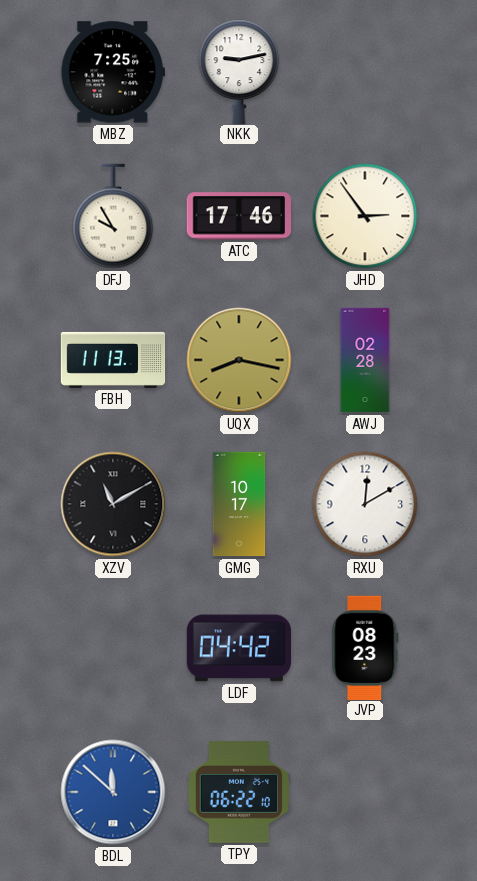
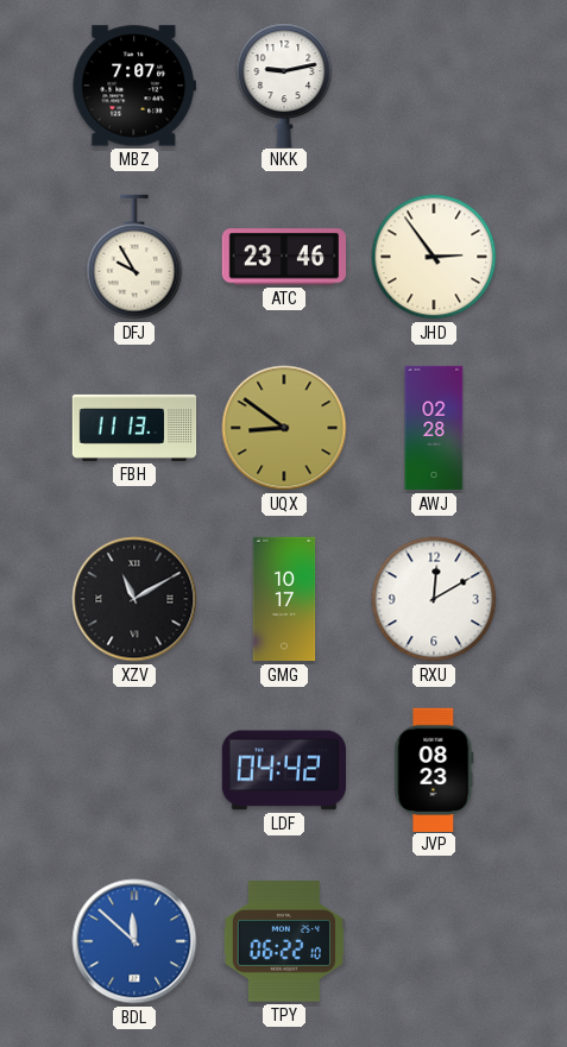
MBZ: 7:25 -> 7:07 (134, 86)
ATC: 17:46 -> 23:46 (283, 257)
UQX: 8:17 -> 8:51 (284, 428)
